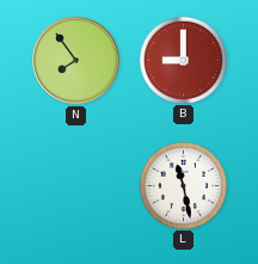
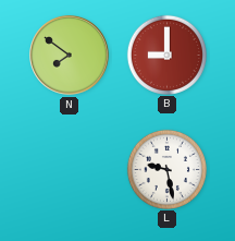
N: 7:54 -> 7:51 (70, 56)
L: 11:28 -> 9:28 (166, 169)
